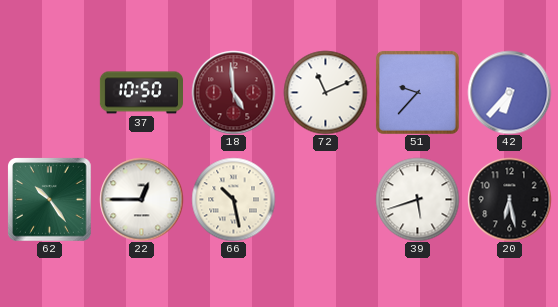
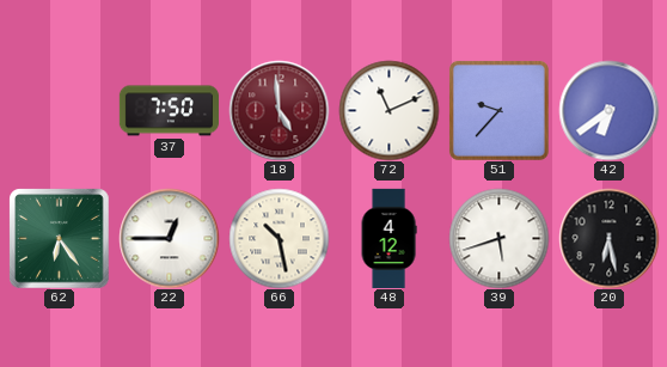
37: 10:50 -> 7:50 (169, 111)
42: 6:37 -> 6:39 (608, 110)
62: 10:24 -> 6:24 (59, 238)
48: none -> 4:12 (388, 238)
